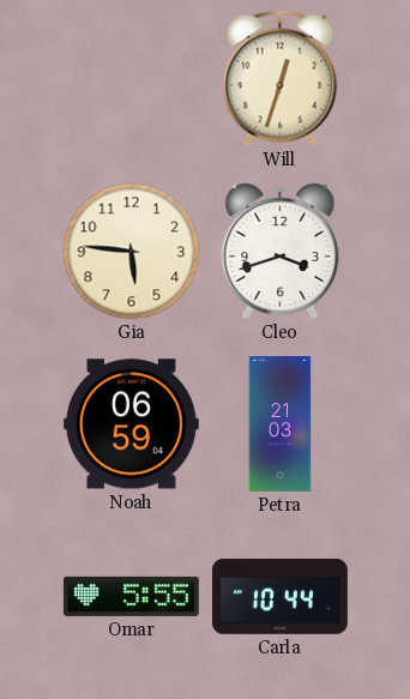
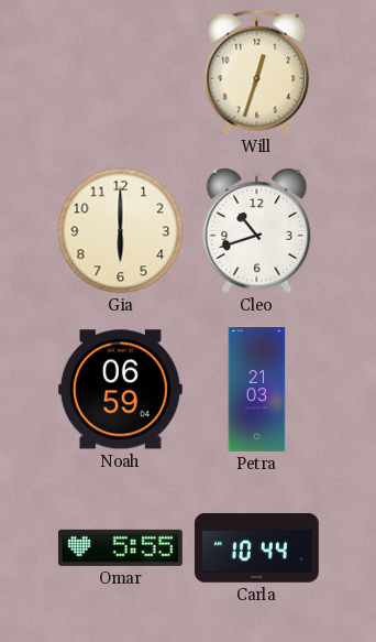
Gia: 5:46 -> 6:00 (121, 231)
Cleo: 3:42 -> 10:42 (257, 230)
